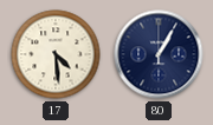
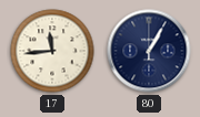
17: 4:29 -> 11:44 (52, 51)
